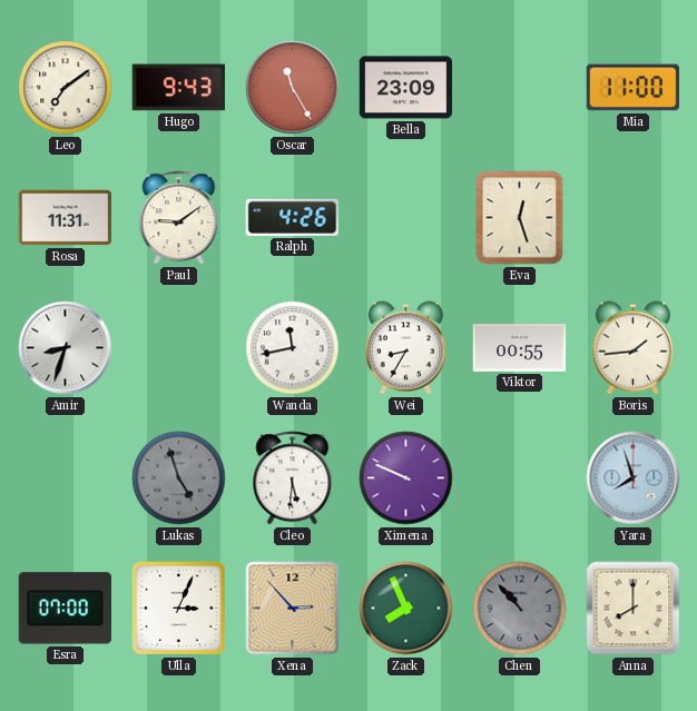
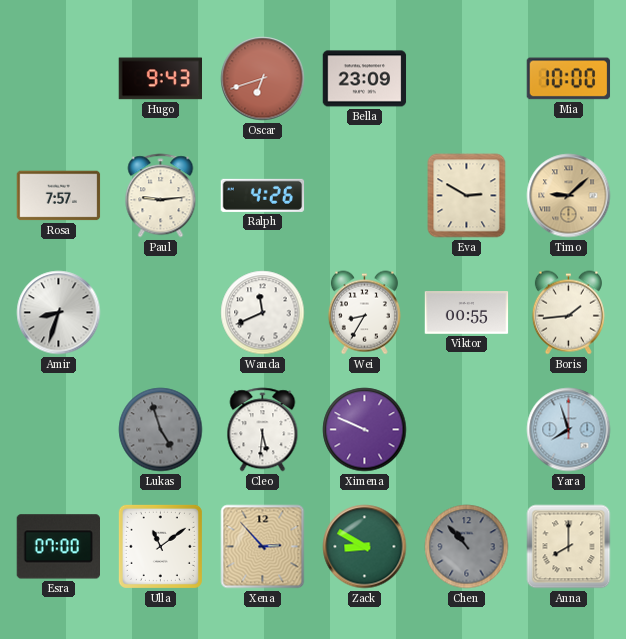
Leo: 7:09 -> none (66, 88)
Oscar: 11:25 -> 6:42 (263, 79)
Mia: 11:00 -> 10:00 (569, 79)
Rosa: 11:31 -> 7:57 (59, 196)
Paul: 9:09 -> 9:14 (161, 196)
Eva: 12:27 -> 2:50 (467, 196)
Timo: none -> 9:08 (569, 196)
Wanda: 11:43 -> 11:41 (263, 313)
Ulla: 3:04 -> 11:09 (160, 546)
Zack: 7:56 -> 8:50 (365, 547)
